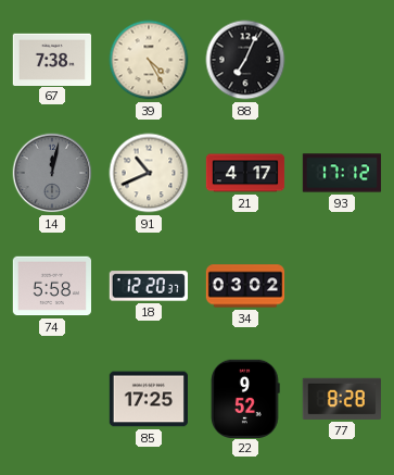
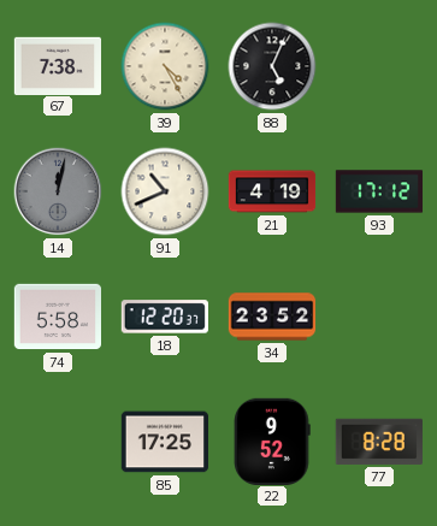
88: 7:04 -> 5:04 (272, 66)
21: 4:17 -> 4:19 (272, 191)
34: 03:02 -> 23:52 (272, 317)
